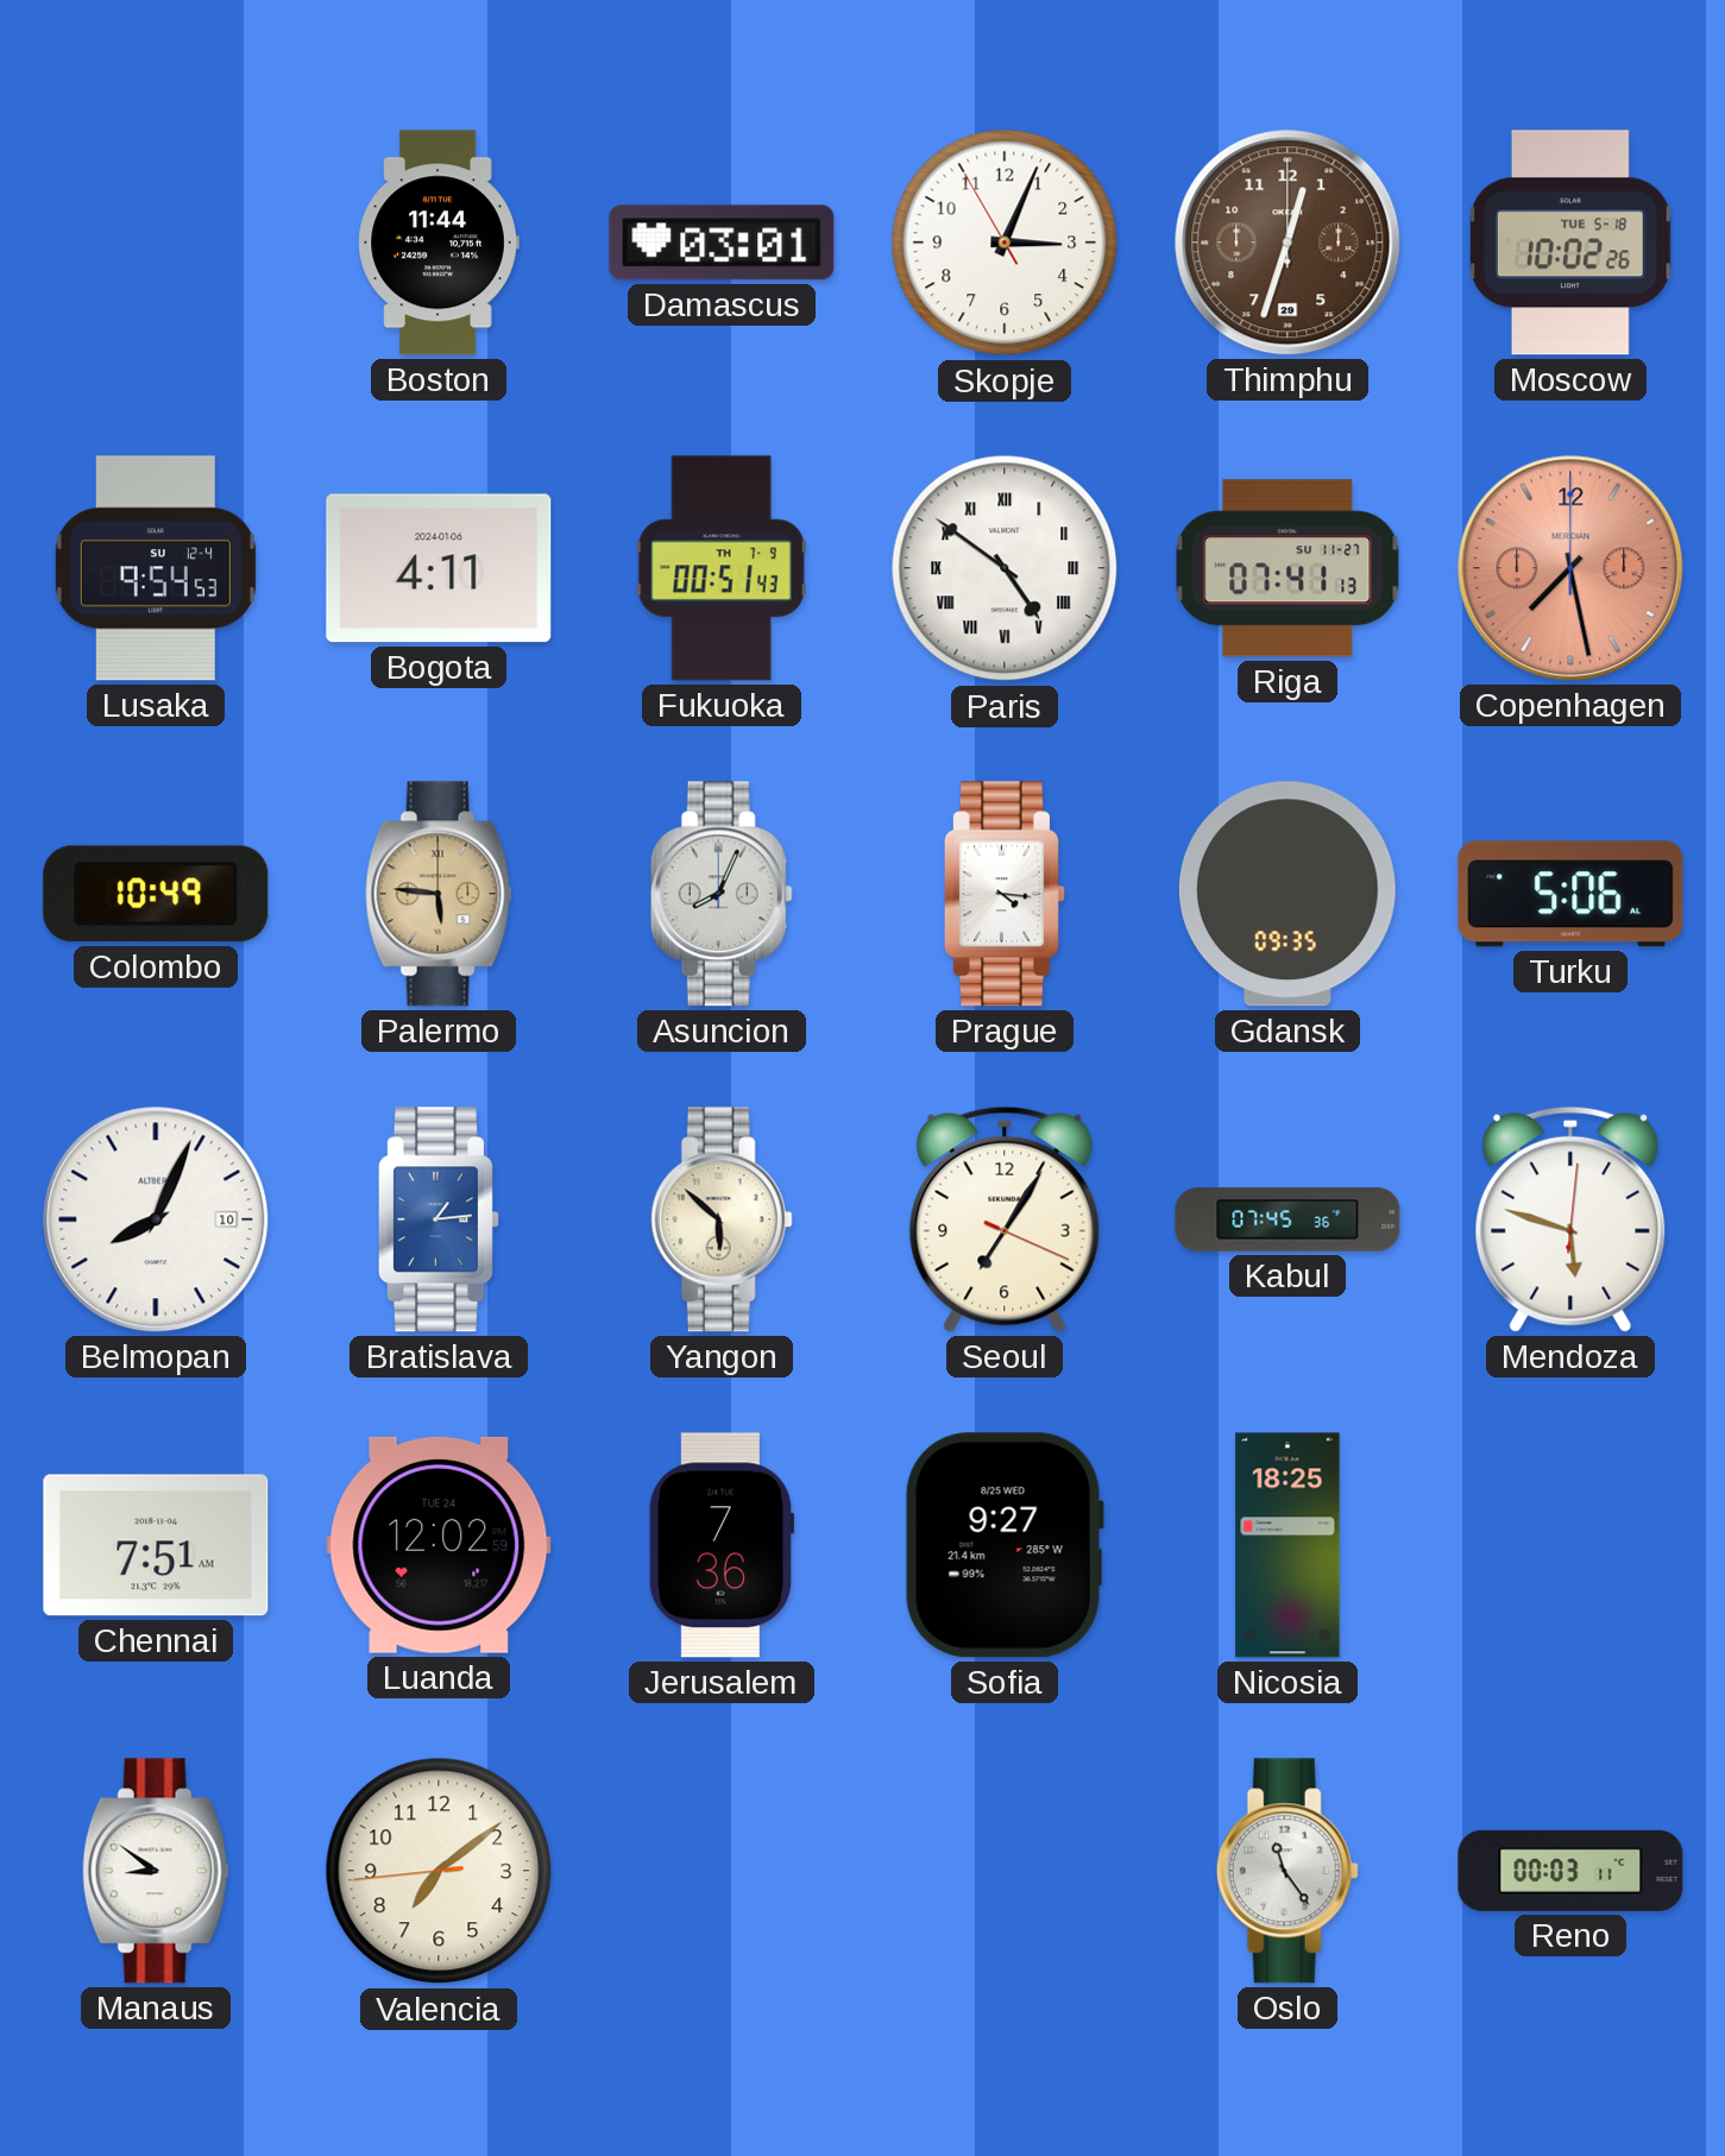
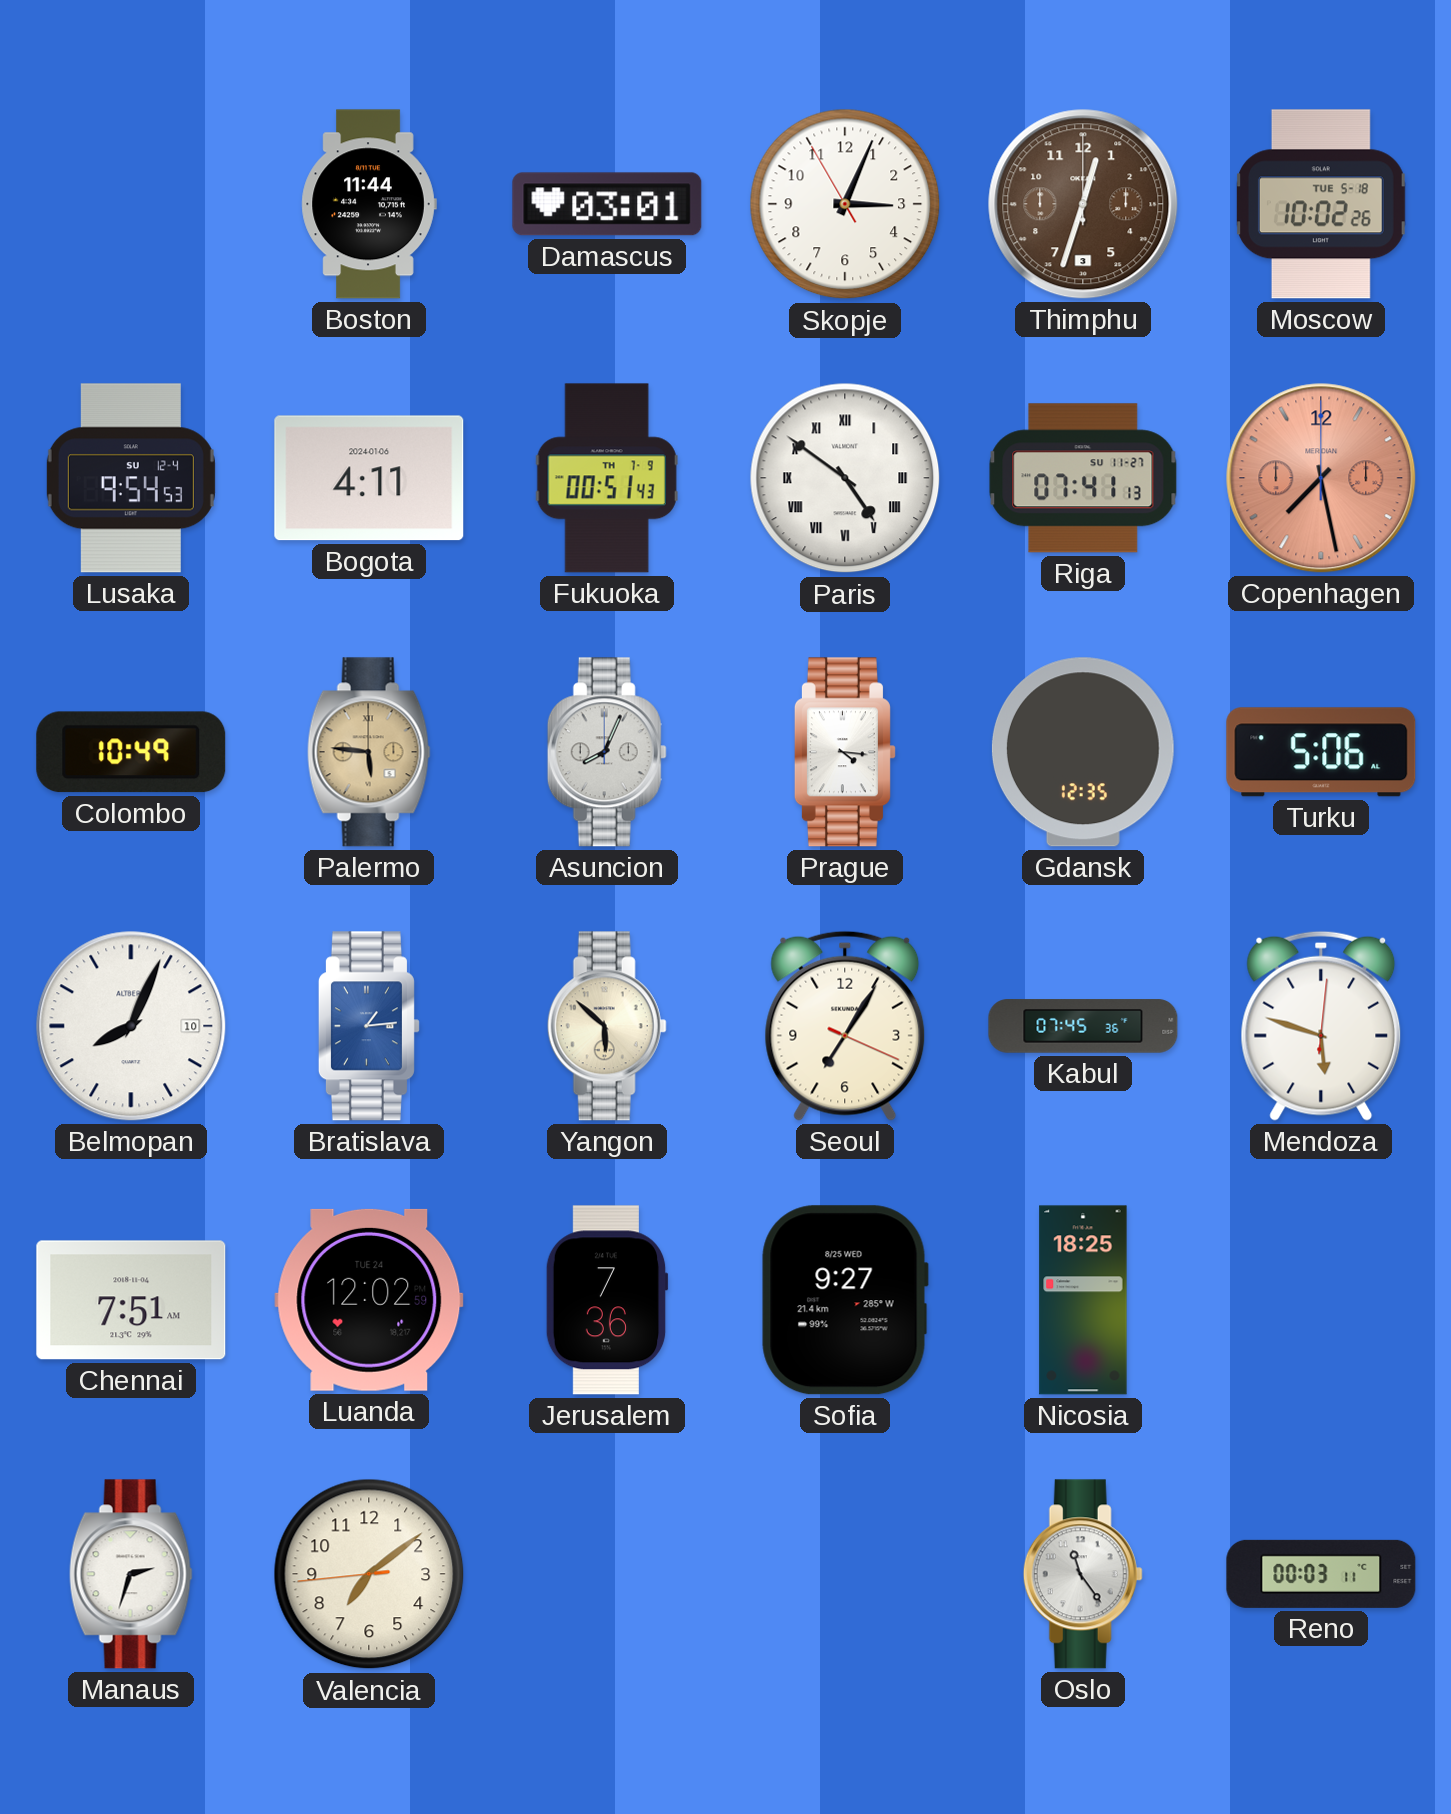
Thimphu date: 29 -> 3 (1083, 204)
Gdansk: 09:35 -> 12:35 (1083, 752)
Manaus: 8:51 -> 2:33 (131, 1574)
